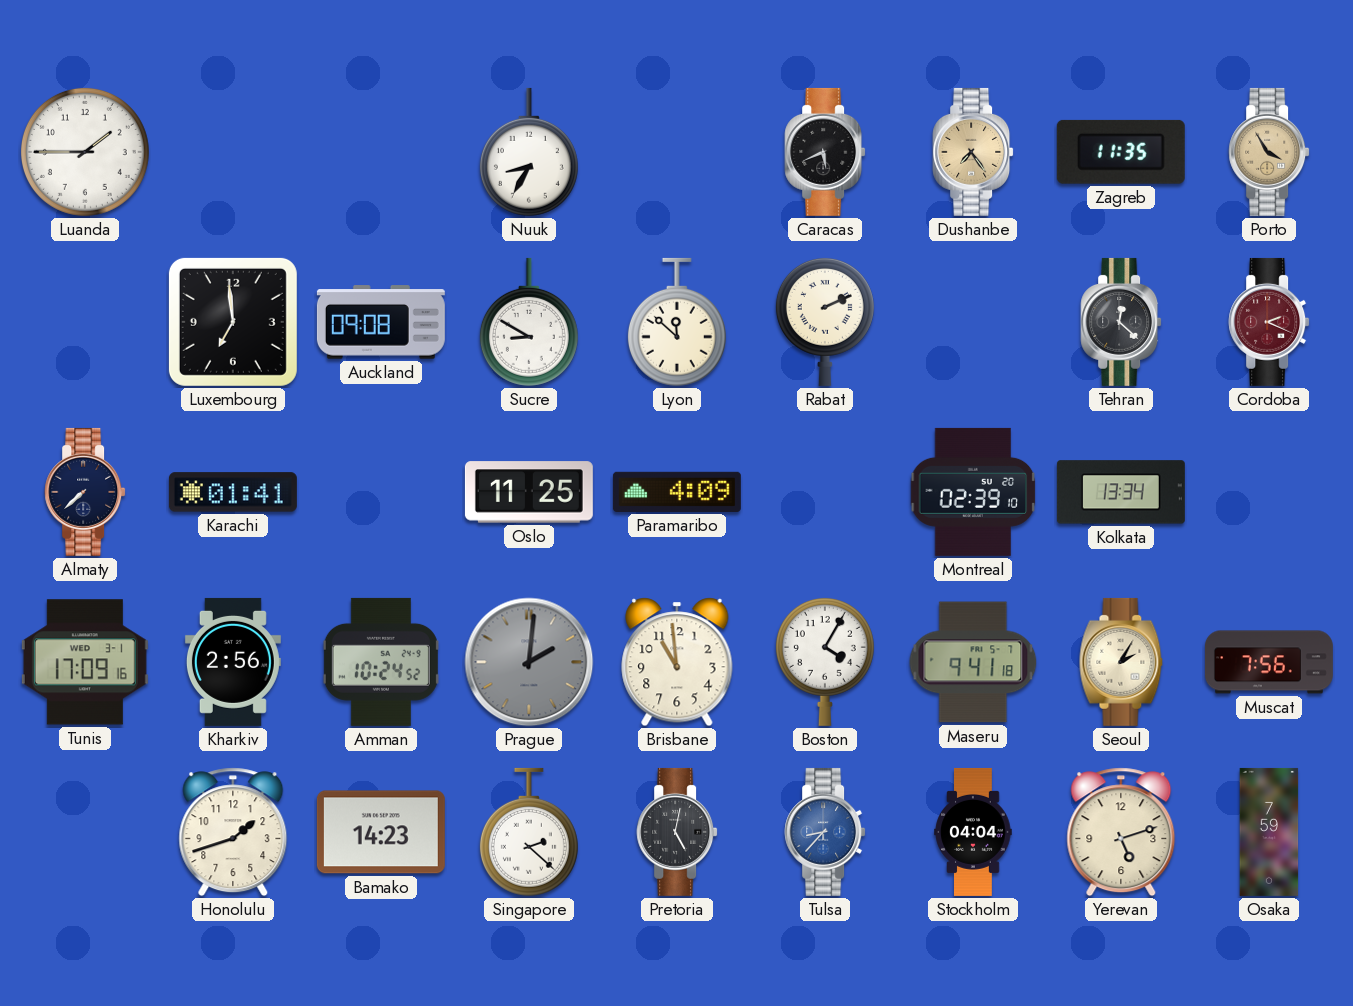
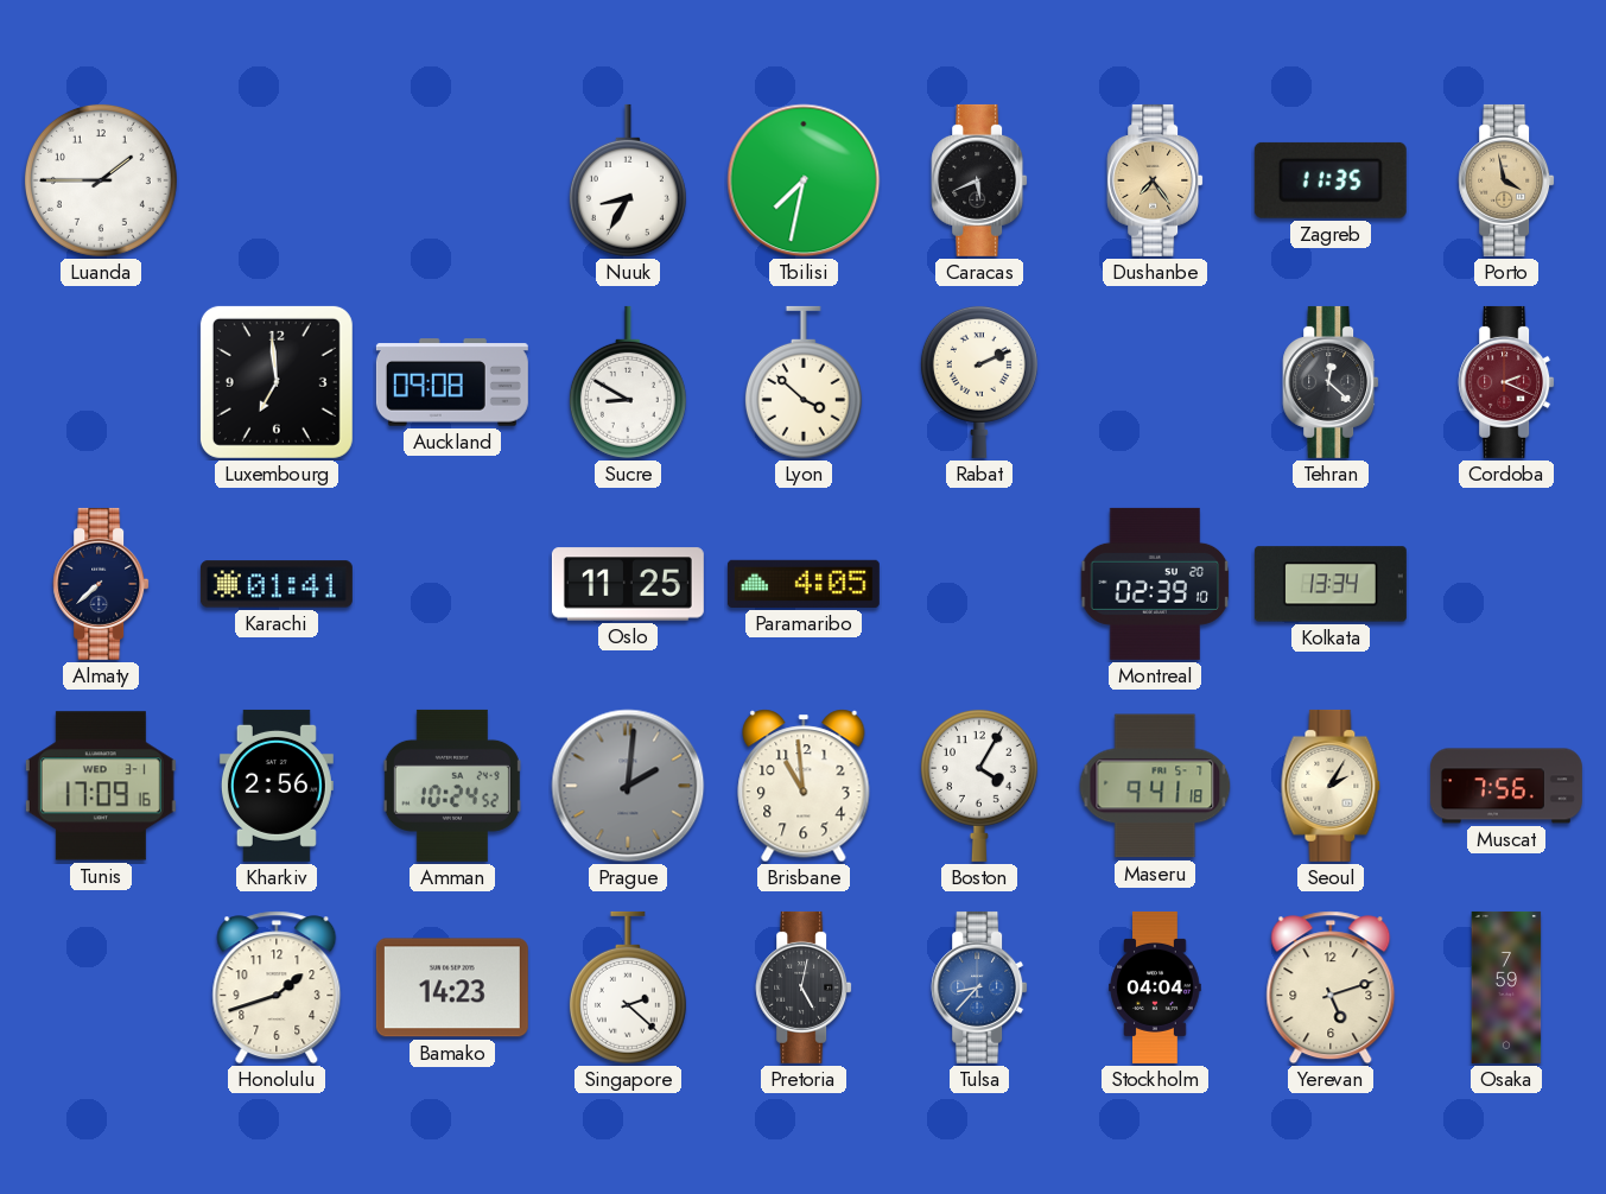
Tbilisi: none -> 7:32 (804, 180)
Porto: 3:55 -> 3:58 (1506, 180)
Lyon: 11:52 -> 3:52 (804, 382)
Paramaribo: 4:09 -> 4:05 (804, 584)
